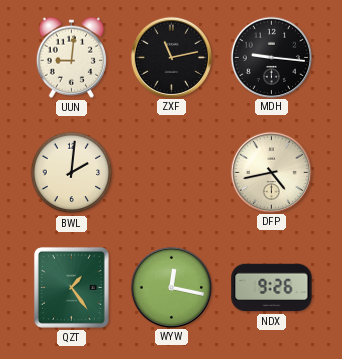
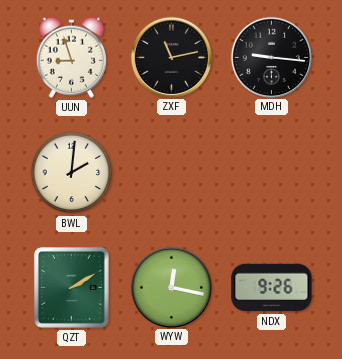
UUN: 9:01 -> 8:57 (71, 57)
DFP: 4:43 -> none (271, 172)
QZT: 1:24 -> 2:10 (71, 287)
